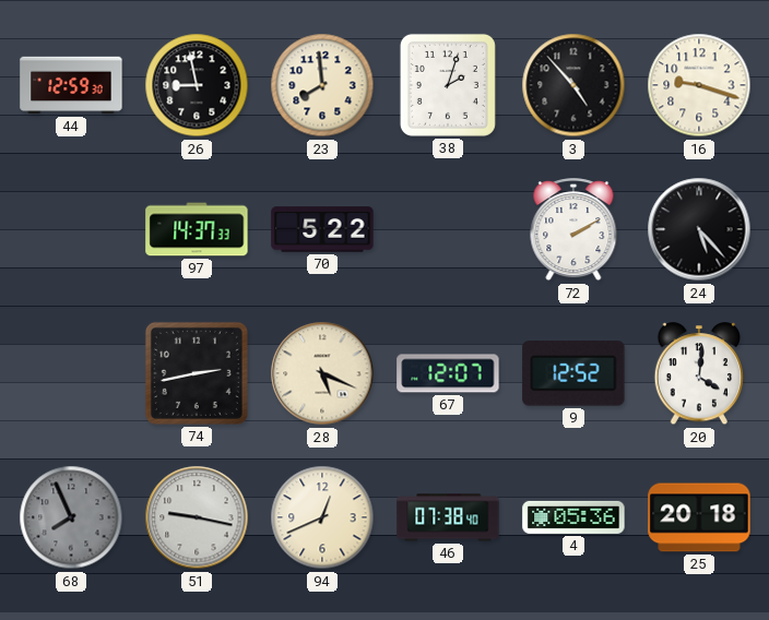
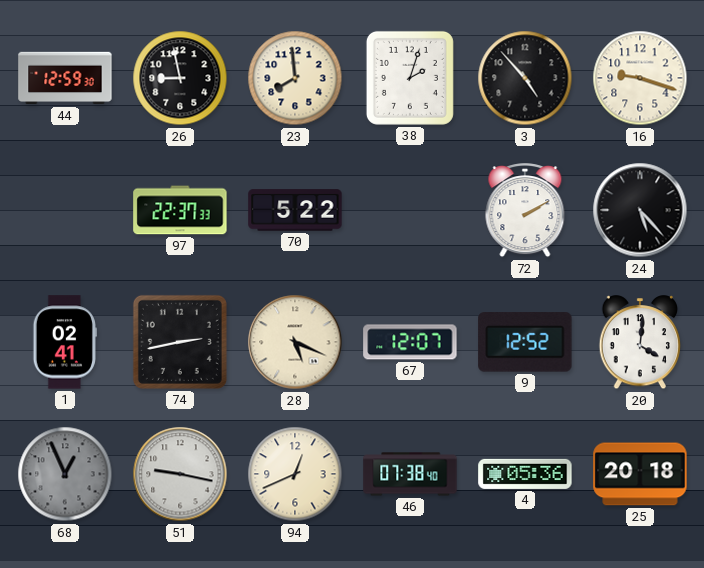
97: 14:37 -> 22:37 (180, 210)
1: none -> 02:41 (65, 342)
68: 7:56 -> 12:56 (65, 474)
